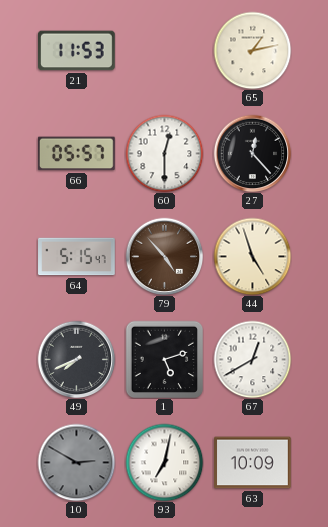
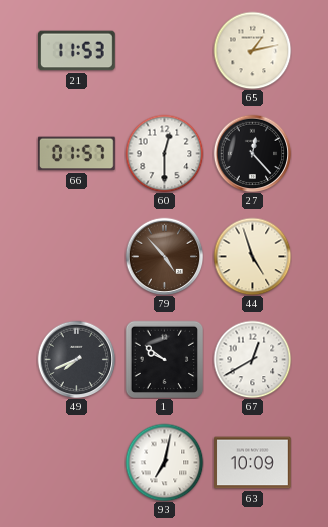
66: 05:57 -> 01:57 (76, 154)
64: 5:15 -> none (77, 257)
1: 5:12 -> 9:51 (164, 359)
10: 2:50 -> none (76, 462)
